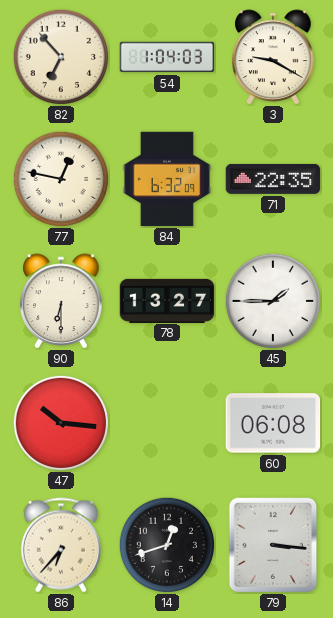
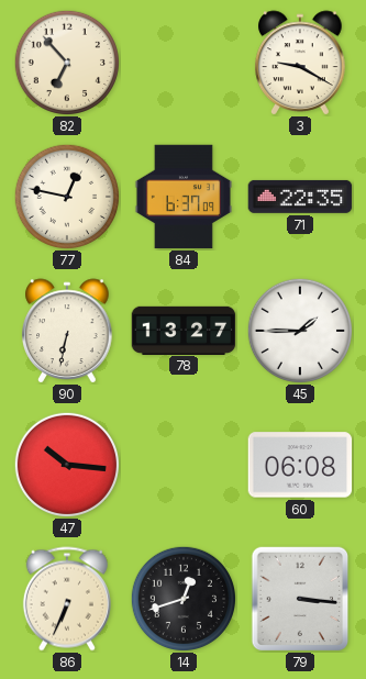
54: 1:04 -> none (167, 57)
84: 6:32 -> 6:37 (184, 197)
90: 6:30 -> 6:32 (67, 331)
86: 6:37 -> 6:34 (67, 599)
